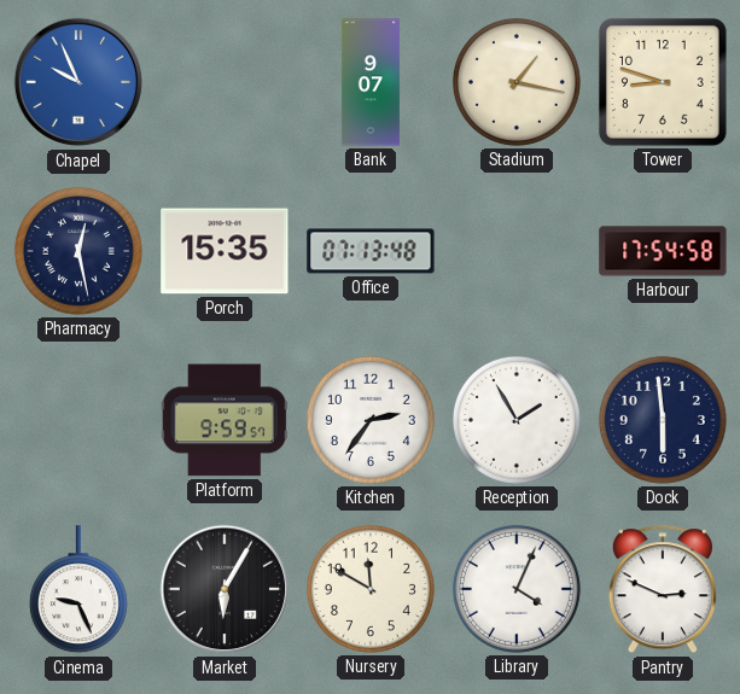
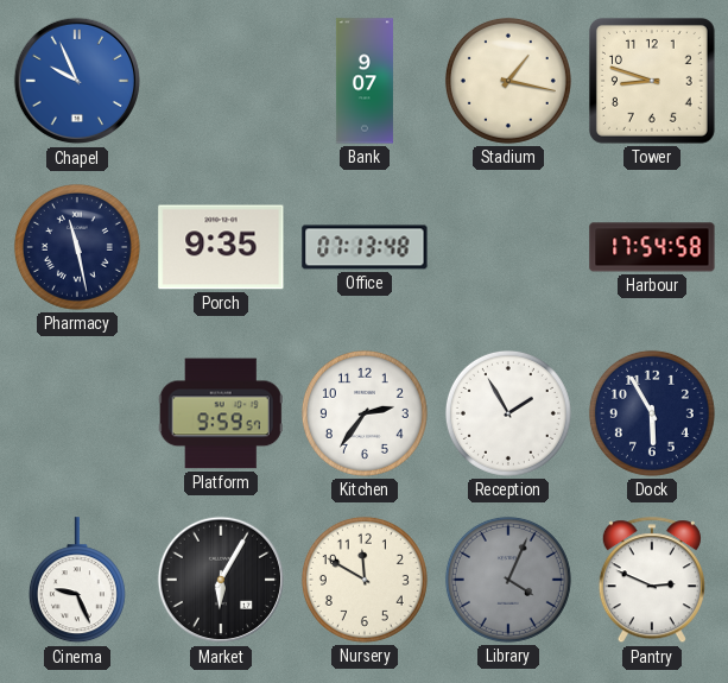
Pharmacy: 12:28 -> 11:28 (77, 247)
Porch: 15:35 -> 9:35 (221, 247)
Dock: 5:59 -> 5:55 (652, 413)
Library dial: white -> grey (508, 580)
